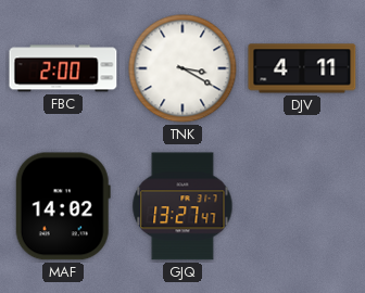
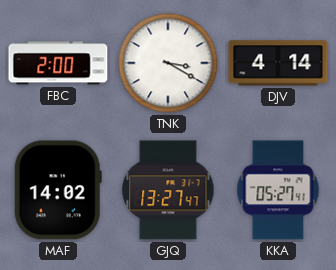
DJV: 4:11 -> 4:14 (278, 63)
KKA: none -> 05:27 (278, 190)
